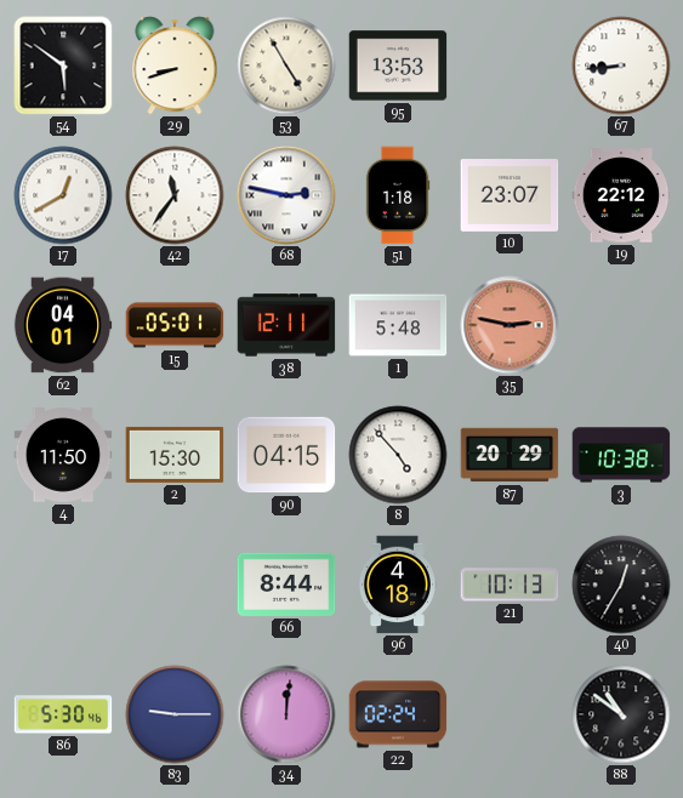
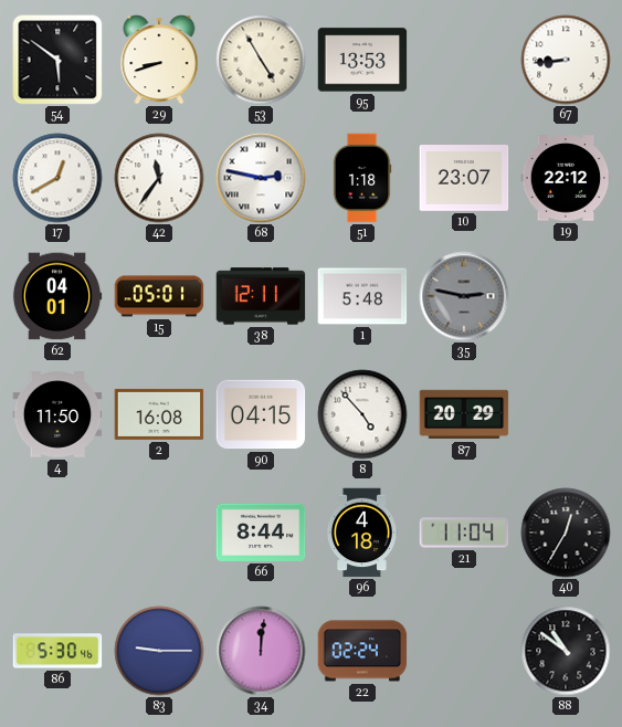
35 dial: salmon -> grey (464, 296)
2: 15:30 -> 16:08 (159, 414)
3: 10:38 -> none (621, 455)
21: 10:13 -> 11:04 (464, 533)
